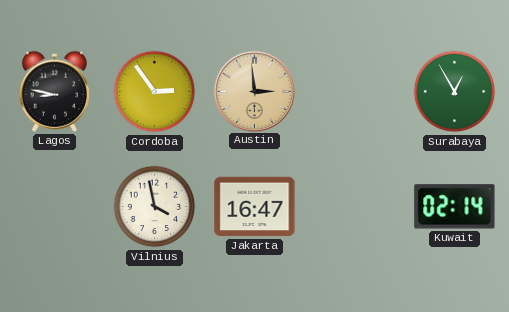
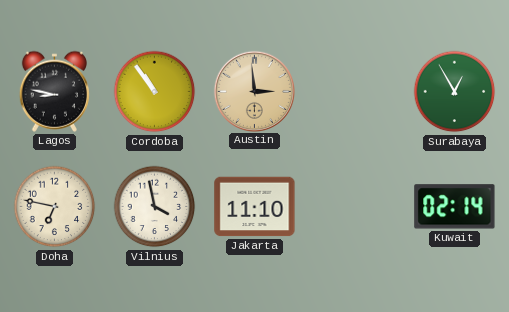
Cordoba: 2:54 -> 10:54 (155, 92)
Doha: none -> 6:47 (55, 207)
Jakarta: 16:47 -> 11:10 (255, 207)
